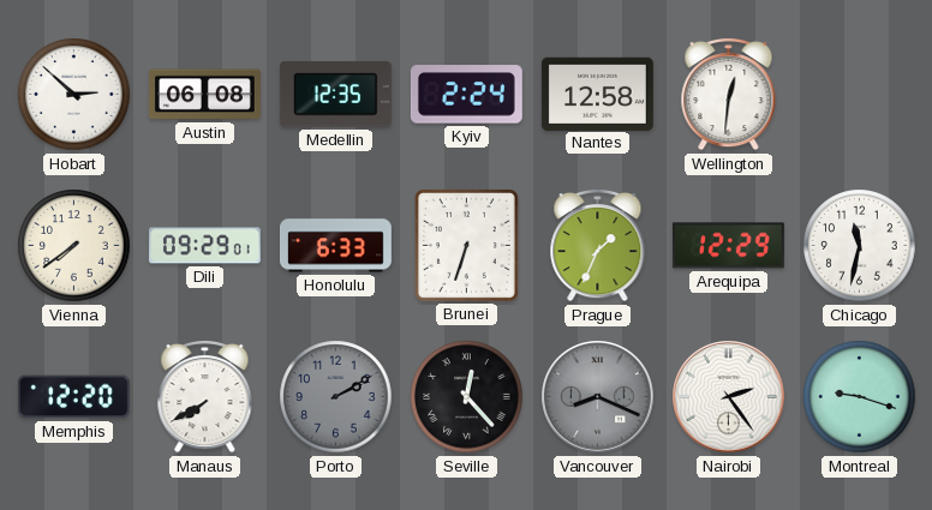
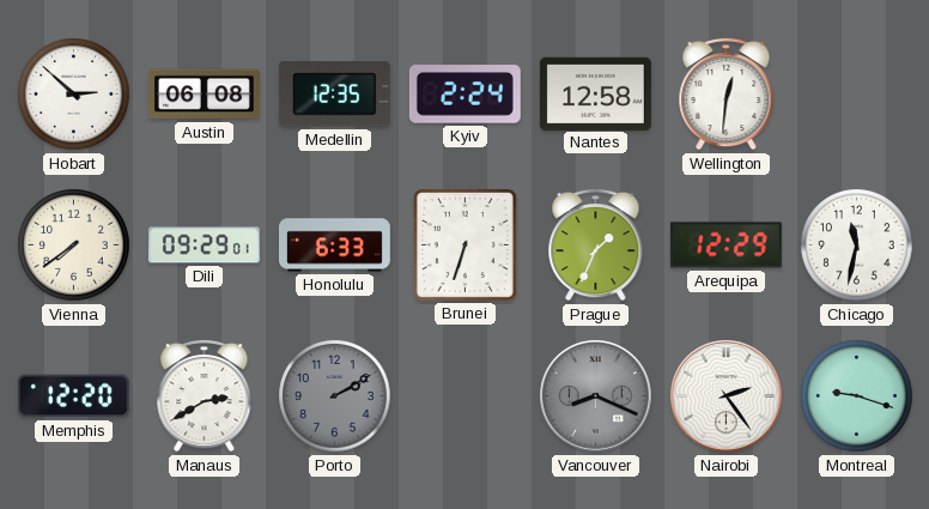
Manaus: 7:40 -> 2:40 (205, 395)
Seville: 12:23 -> none (467, 397)
